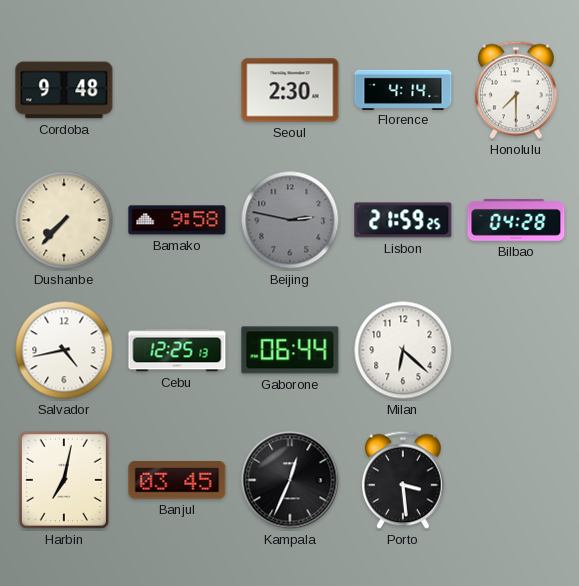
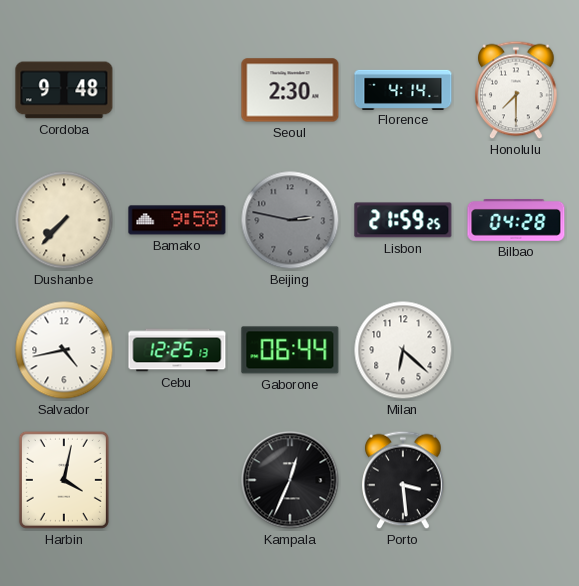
Harbin: 7:02 -> 4:02 (64, 480)
Banjul: 03:45 -> none (177, 480)
